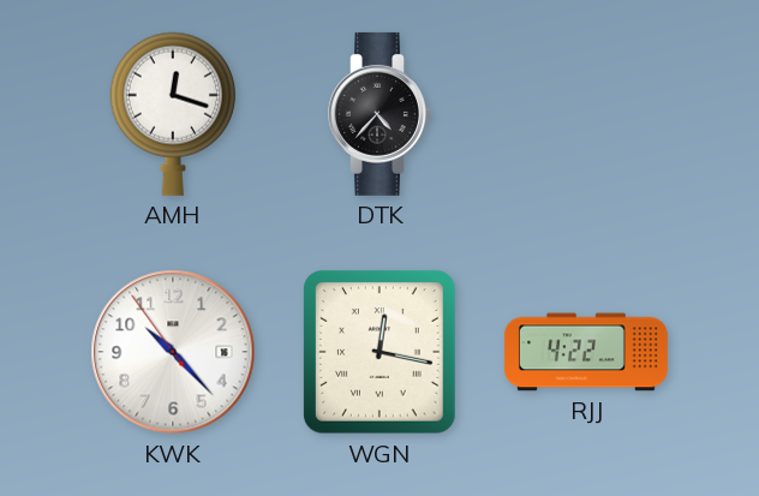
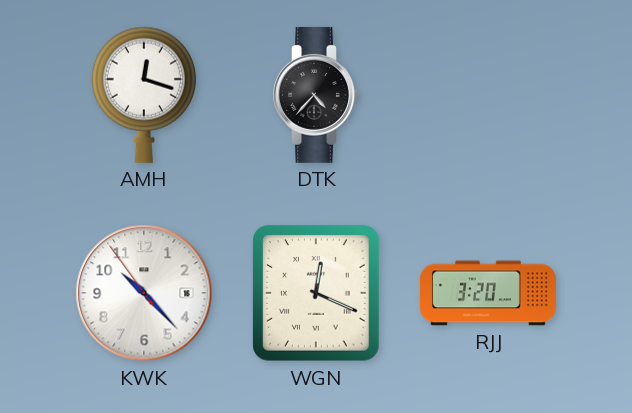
WGN: 12:17 -> 12:19 (317, 294)
RJJ: 4:22 -> 3:20 (488, 293)
